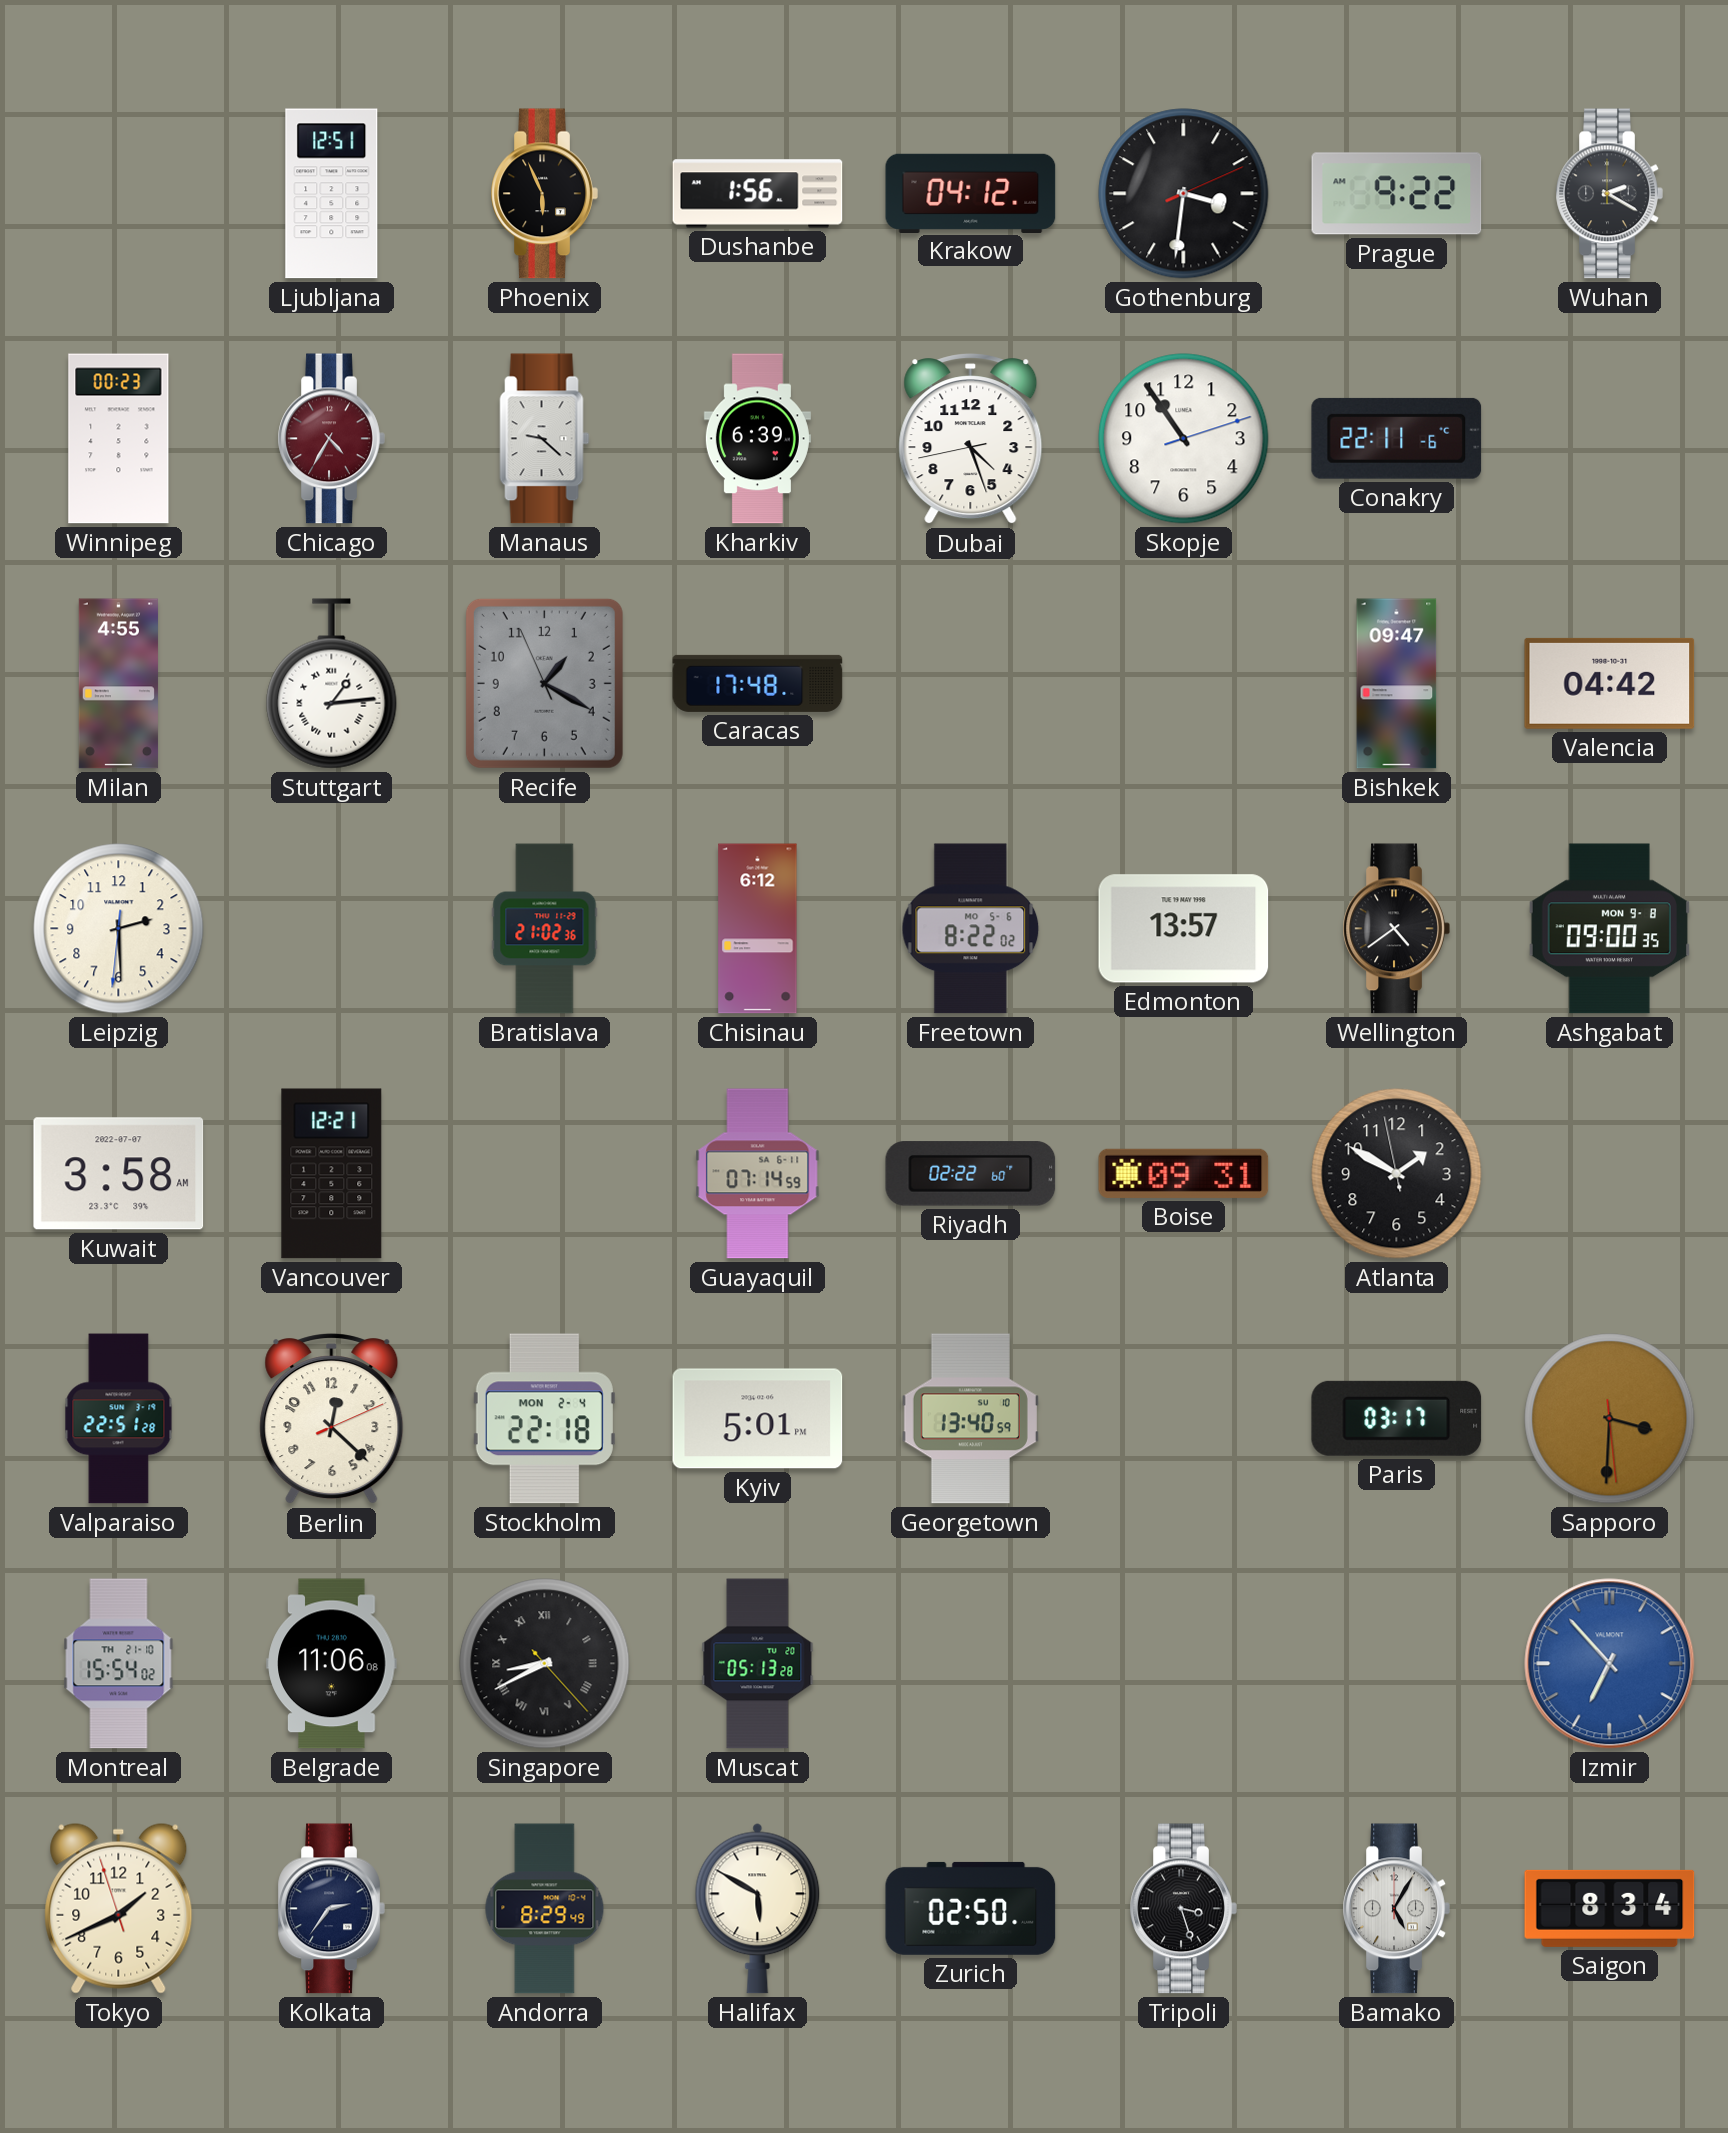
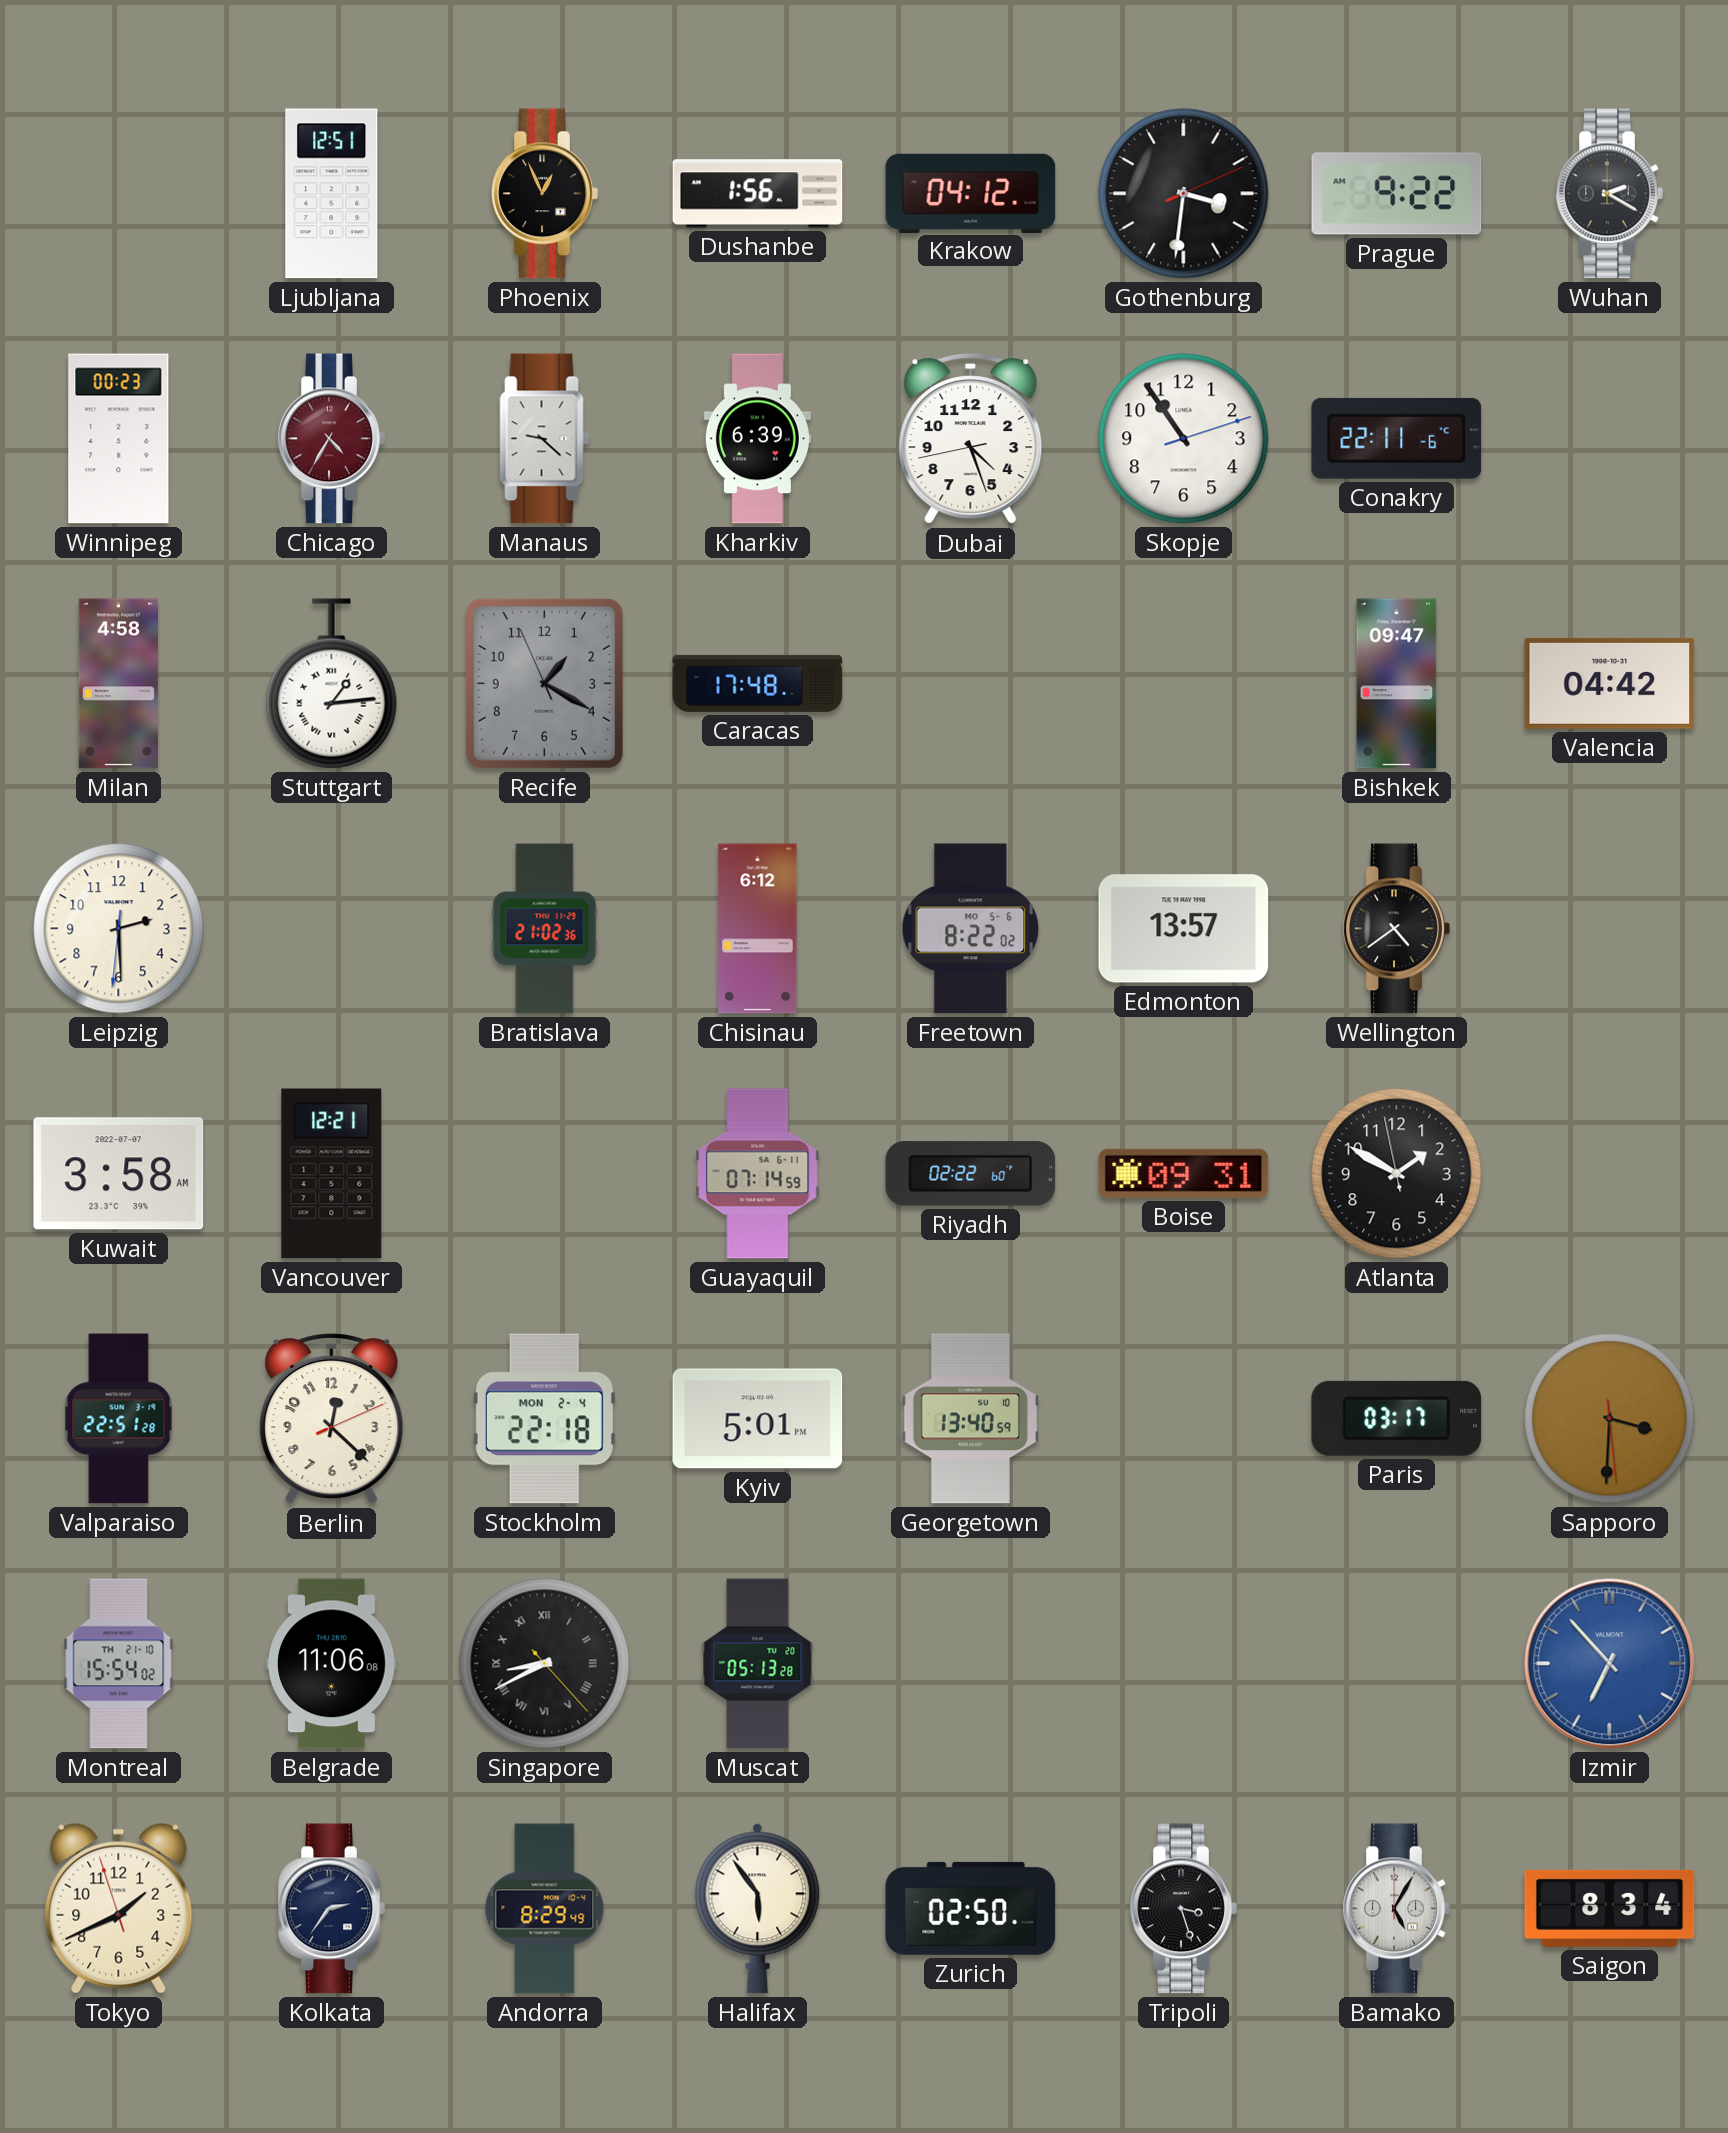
Phoenix: 5:56 -> 12:56 (544, 194)
Milan: 4:55 -> 4:58 (118, 684)
Ashgabat: 09:00 -> none (1609, 929)
Halifax: 5:50 -> 5:54 (758, 1909)
